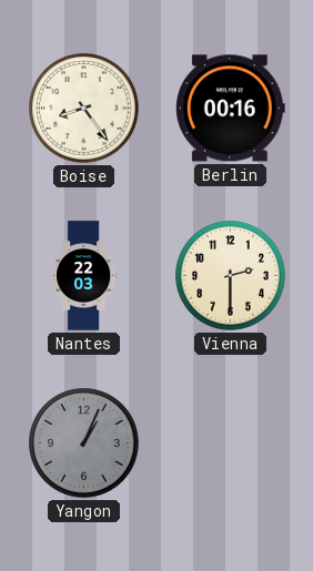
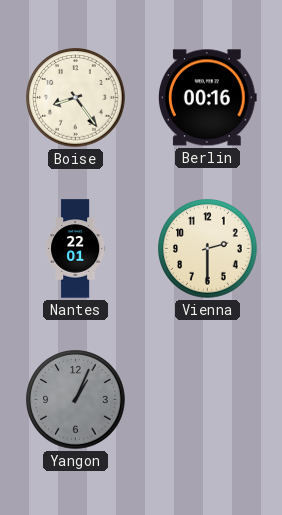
Nantes: 22:03 -> 22:01 (76, 249)
